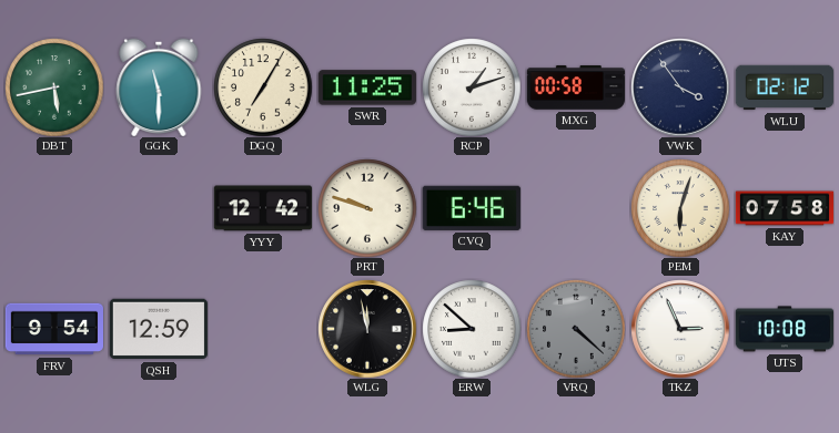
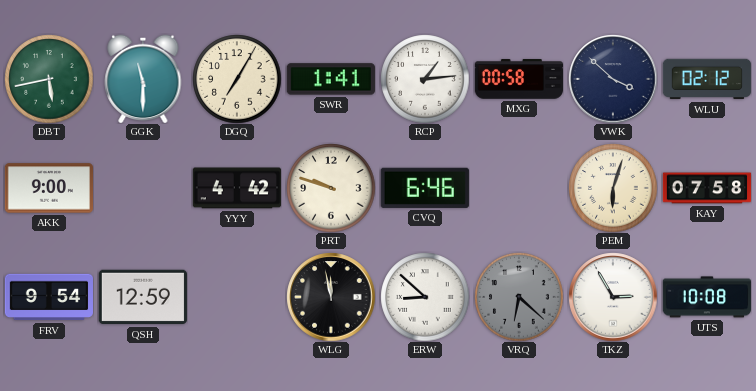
SWR: 11:25 -> 1:41 (331, 79)
RCP: 1:12 -> 1:14 (425, 79)
VWK: 3:54 -> 3:52 (613, 79)
AKK: none -> 9:00 (48, 188)
YYY: 12:42 -> 4:42 (236, 188)
VRQ: 4:22 -> 6:22 (519, 297)
TKZ: 2:56 -> 2:55 (613, 297)
